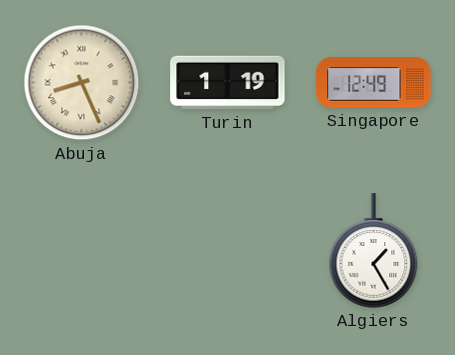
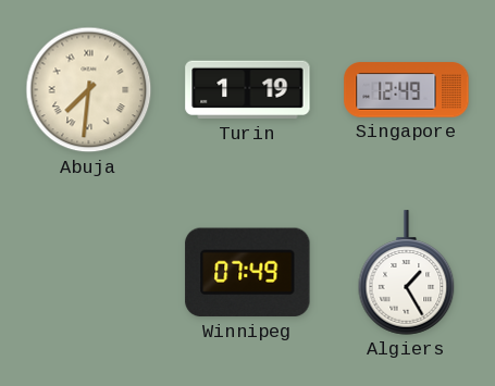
Abuja: 8:26 -> 7:31 (89, 90)
Winnipeg: none -> 07:49 (248, 273)
